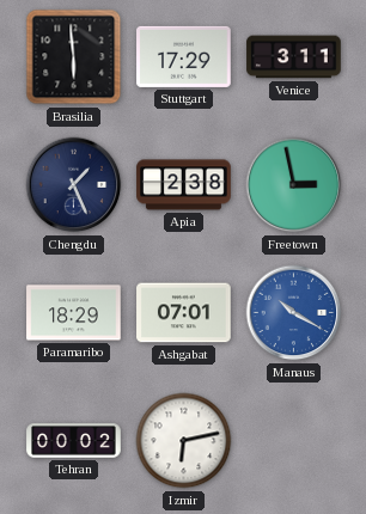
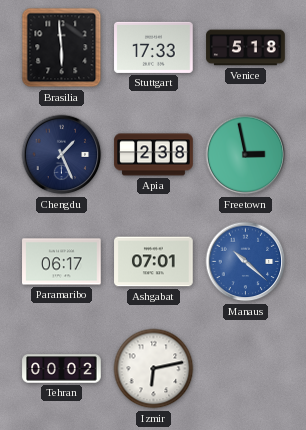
Stuttgart: 17:29 -> 17:33 (154, 47)
Venice: 3:11 -> 5:18 (246, 48)
Paramaribo: 18:29 -> 06:17 (62, 262)
Manaus: 10:20 -> 10:22 (246, 262)
